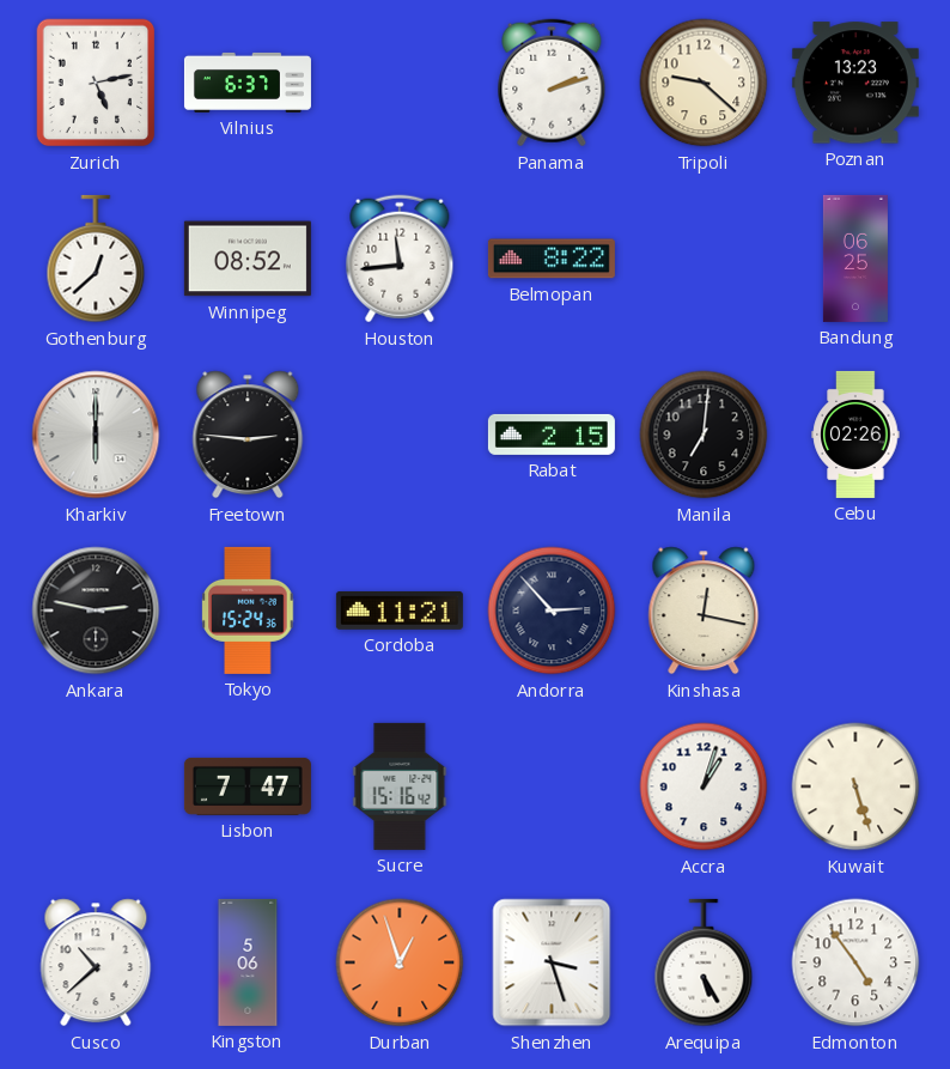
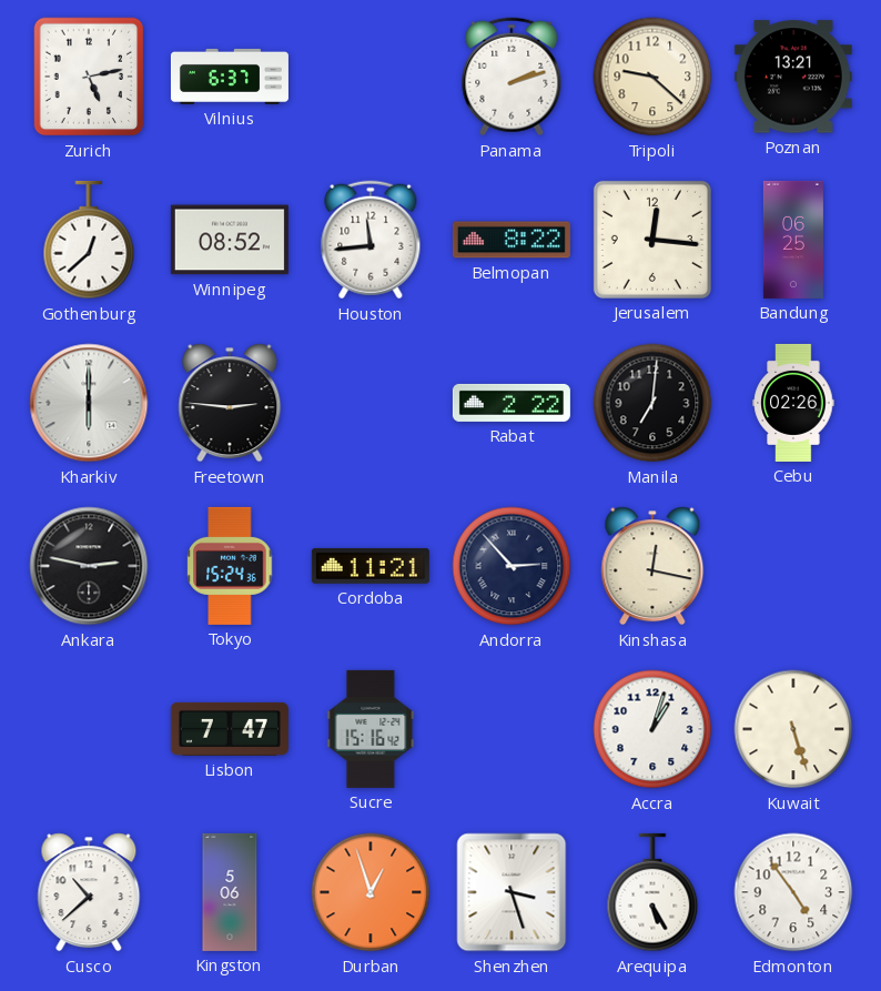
Poznan: 13:23 -> 13:21 (793, 77)
Jerusalem: none -> 12:16 (652, 240)
Rabat: 2:15 -> 2:22 (512, 403)
